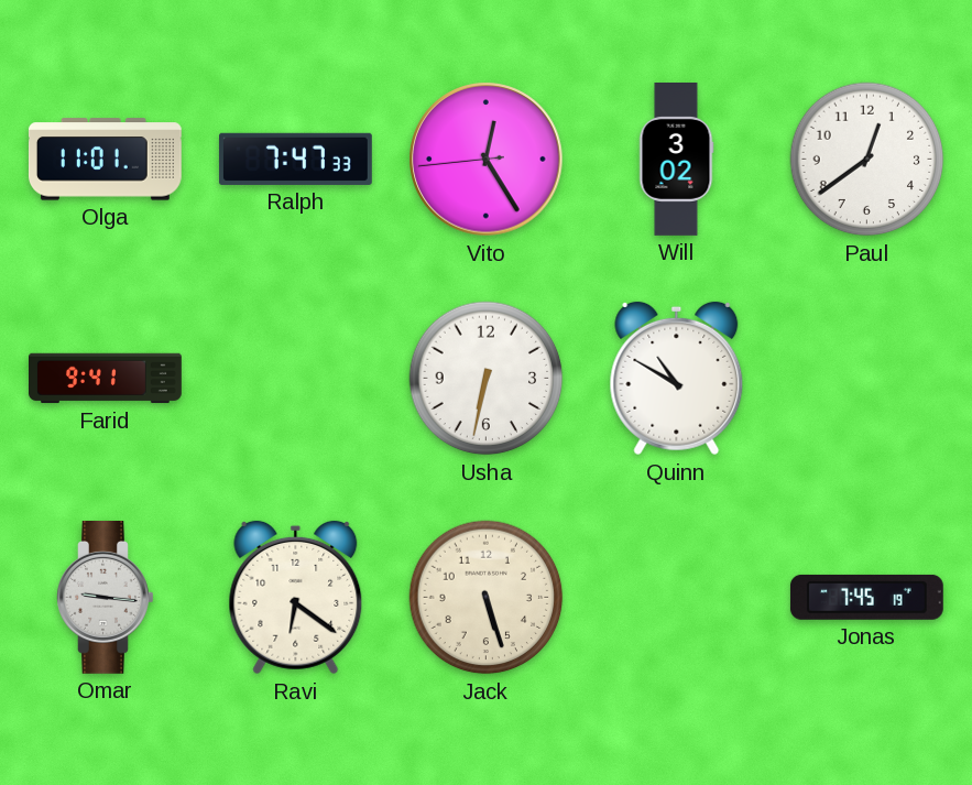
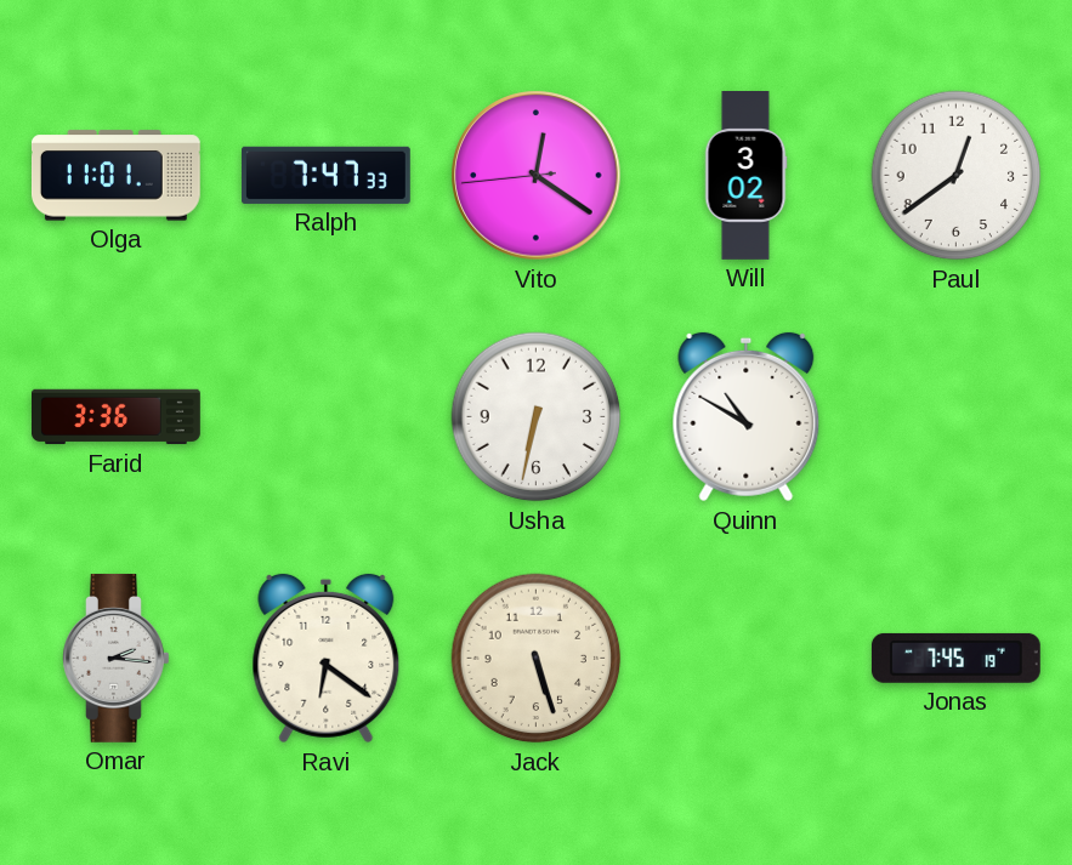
Vito: 12:24 -> 12:20 (537, 176)
Farid: 9:41 -> 3:36 (117, 417)
Omar: 9:16 -> 2:16 (117, 658)
